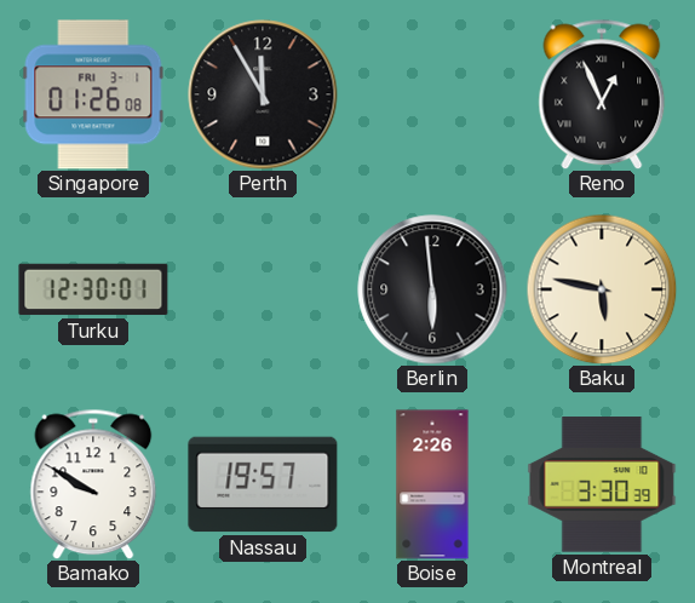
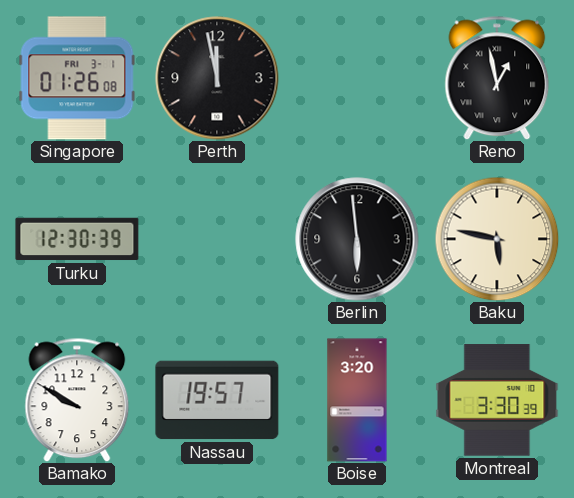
Perth: 11:55 -> 11:58 (217, 78)
Reno: 12:56 -> 12:58 (497, 78)
Turku: 12:30:01 -> 12:30:39 (77, 239)
Boise: 2:26 -> 3:20 (357, 400)
